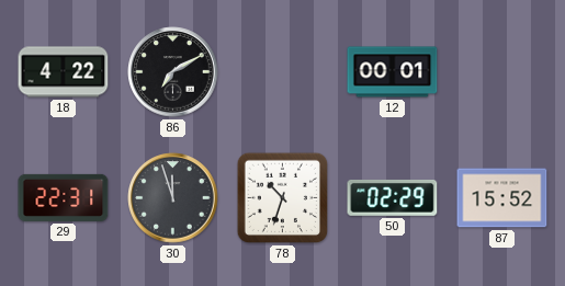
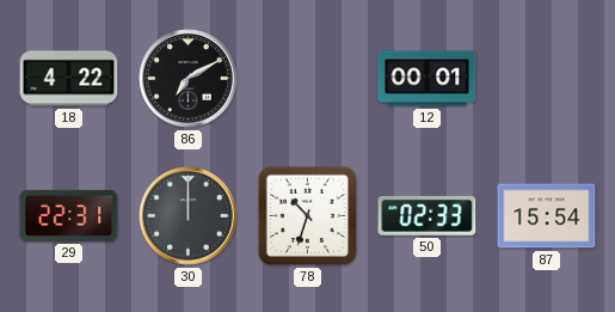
30: 11:57 -> 12:00 (189, 216)
50: 02:29 -> 02:33 (428, 215)
87: 15:52 -> 15:54 (547, 216)
